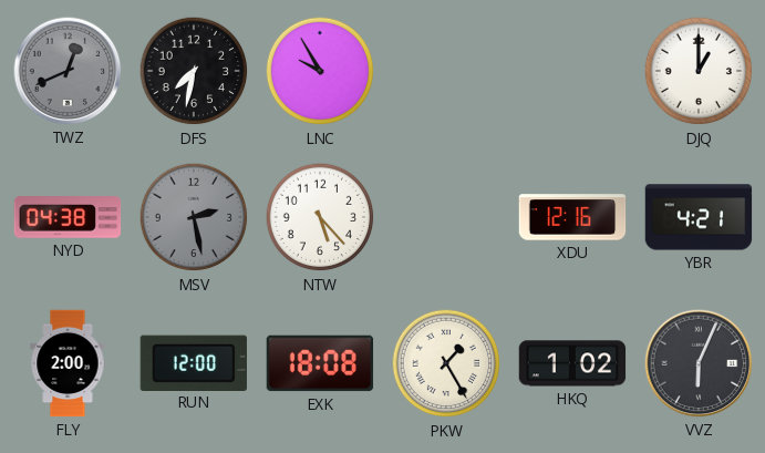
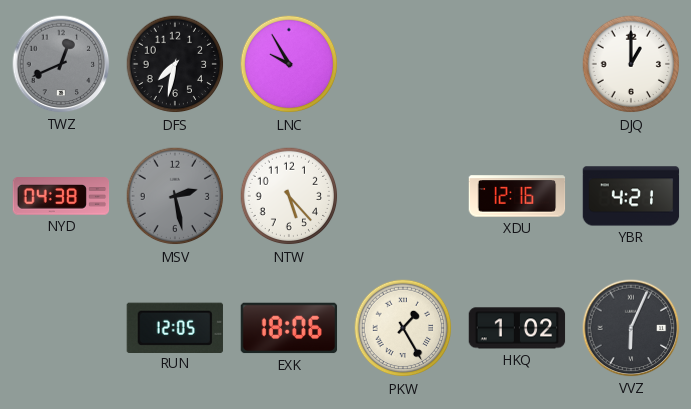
FLY: 2:00 -> none (68, 363)
RUN: 12:00 -> 12:05 (175, 327)
EXK: 18:08 -> 18:06 (289, 328)
